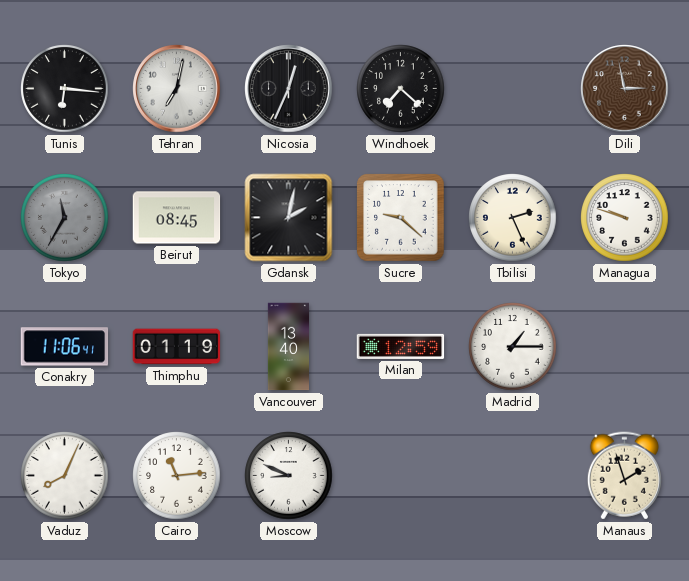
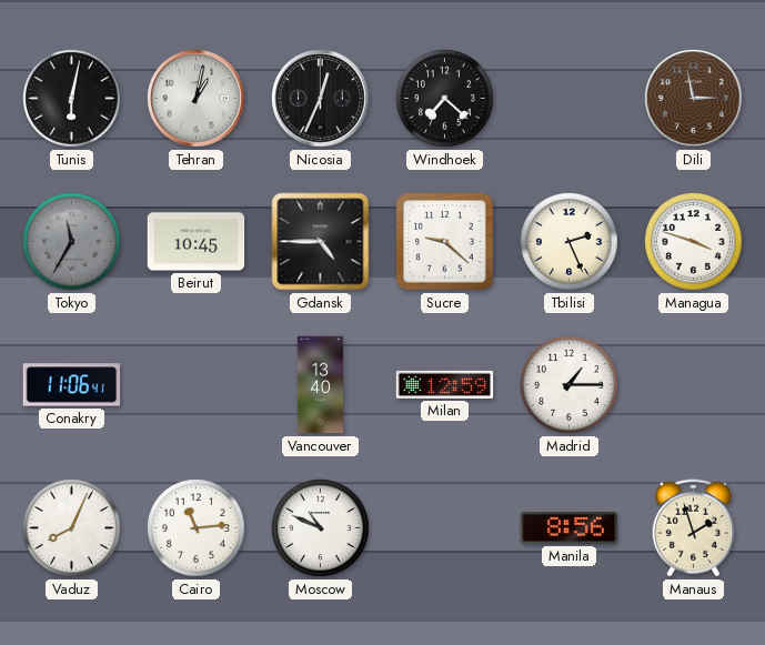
Tunis: 6:16 -> 6:02 (72, 99)
Tehran: 7:02 -> 1:02 (197, 99)
Beirut: 08:45 -> 10:45 (197, 242)
Gdansk: 2:02 -> 4:45 (321, 242)
Managua: 9:48 -> 3:48 (694, 242)
Thimphu: 01:19 -> none (177, 347)
Moscow: 8:49 -> 10:49 (321, 528)
Manila: none -> 8:56 (570, 527)
